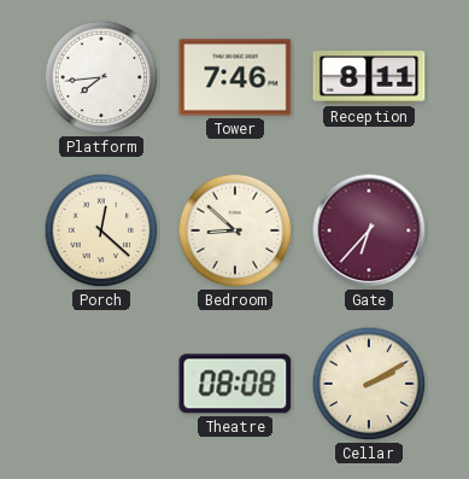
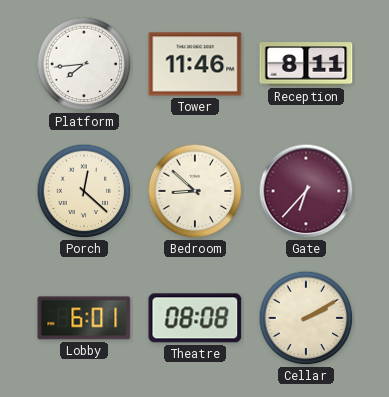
Tower: 7:46 -> 11:46 (195, 64)
Lobby: none -> 6:01 (84, 318)
